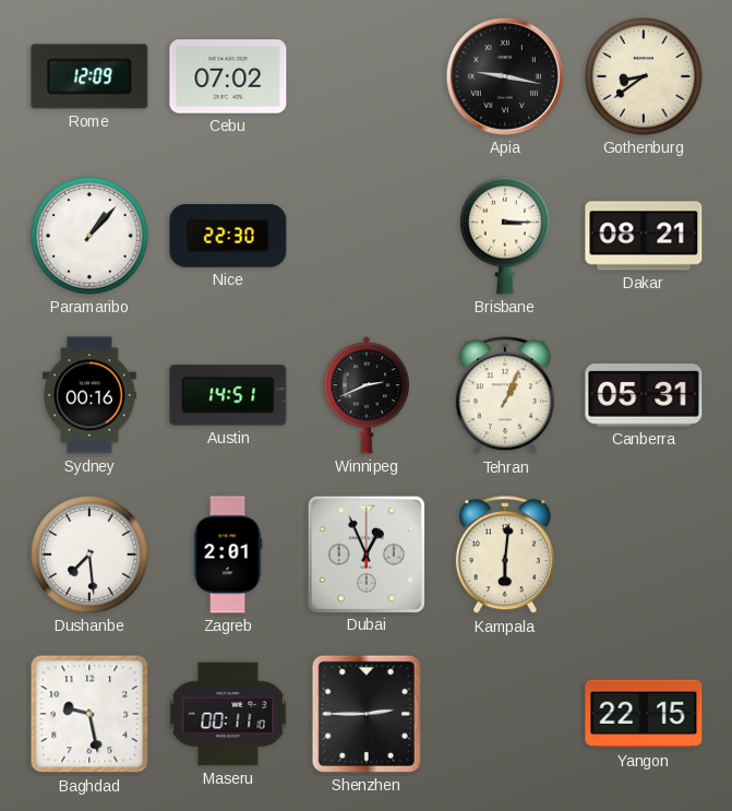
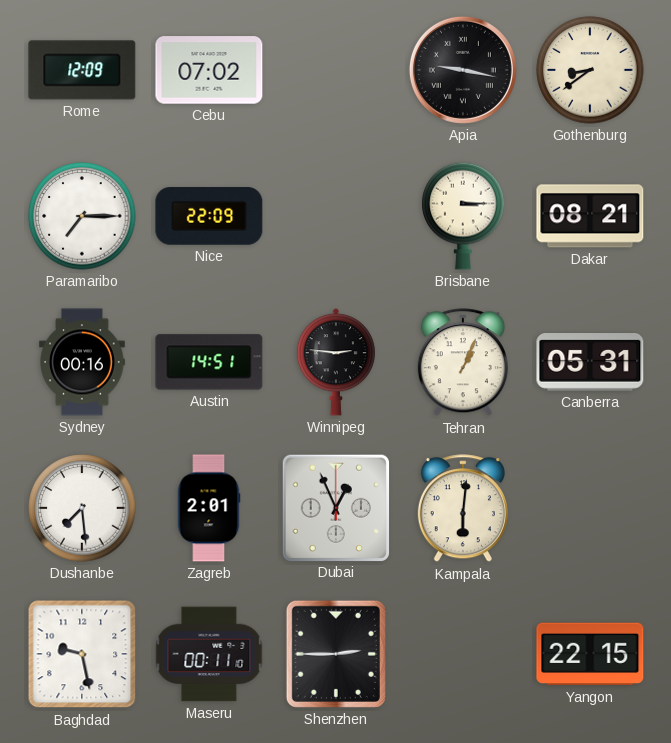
Paramaribo: 1:07 -> 7:15 (82, 216)
Nice: 22:30 -> 22:09 (209, 216)
Winnipeg: 2:41 -> 2:46 (336, 362)
